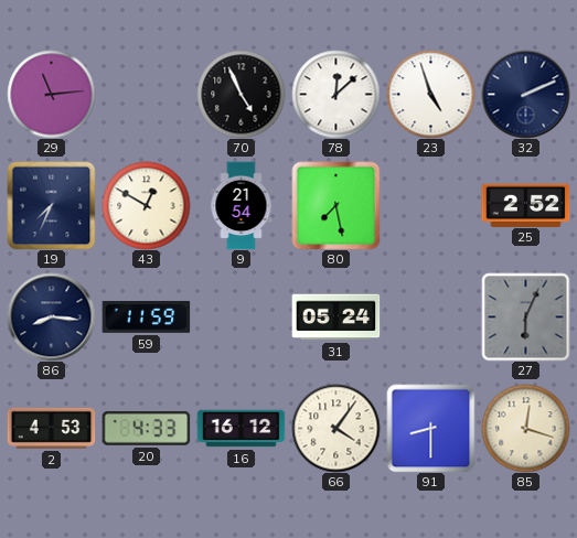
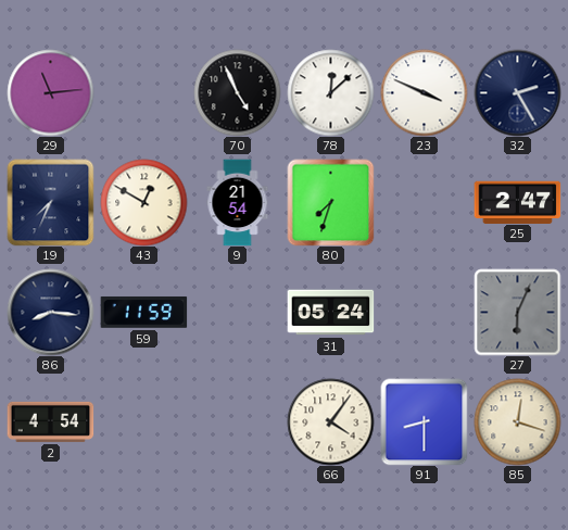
23: 4:57 -> 3:49 (424, 92)
32: 2:11 -> 2:25 (517, 92)
80: 7:28 -> 7:33 (330, 202)
25: 2:52 -> 2:47 (517, 202)
2: 4:53 -> 4:54 (50, 421)
20: 4:33 -> none (146, 428)
16: 16:12 -> none (241, 429)
